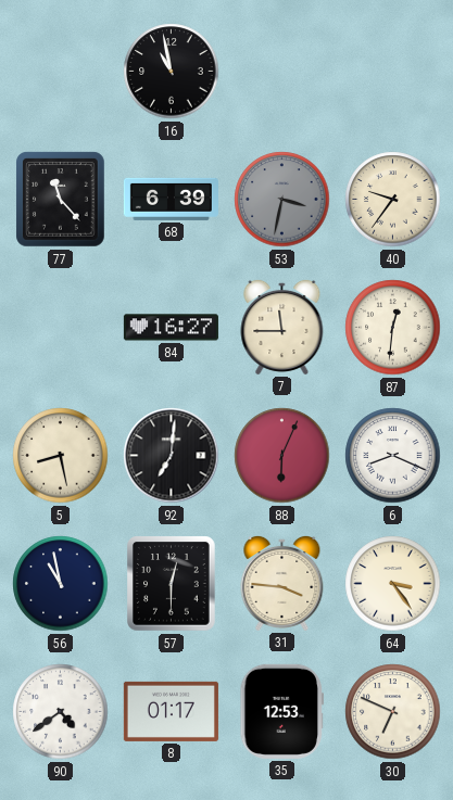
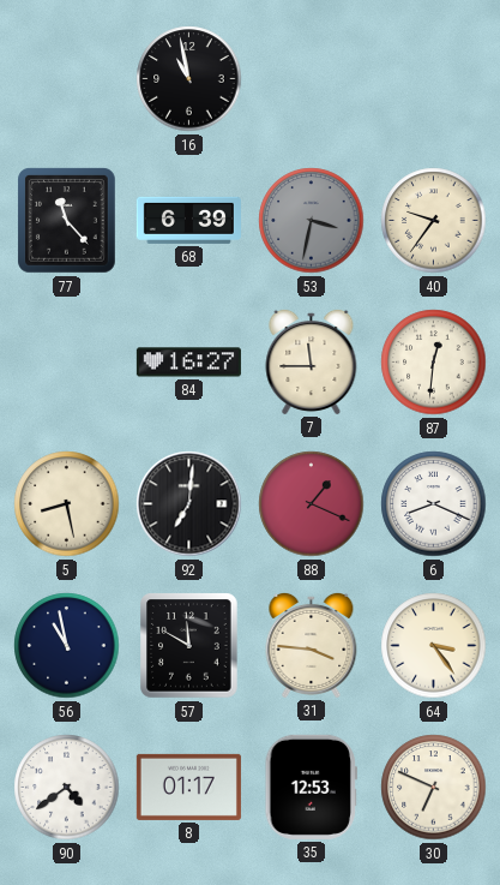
88: 6:04 -> 1:19 (312, 504)
57: 12:30 -> 11:50 (189, 646)
